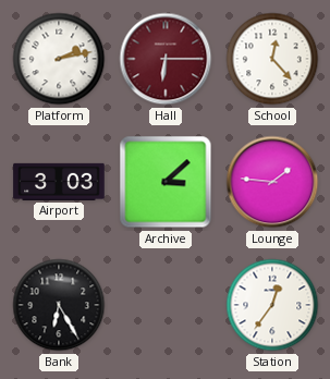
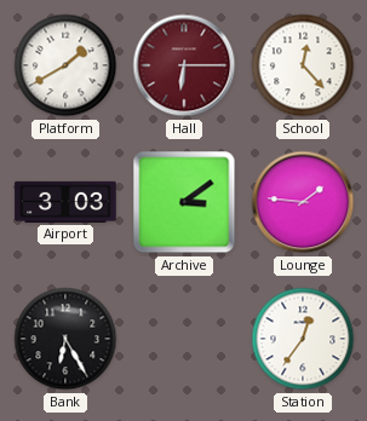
Platform: 2:13 -> 1:40 (65, 65)
Archive: 3:08 -> 3:09 (184, 202)
